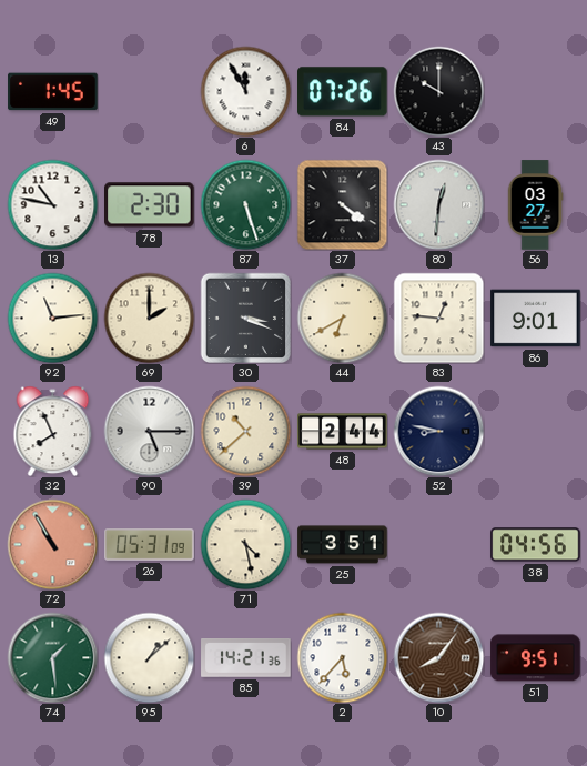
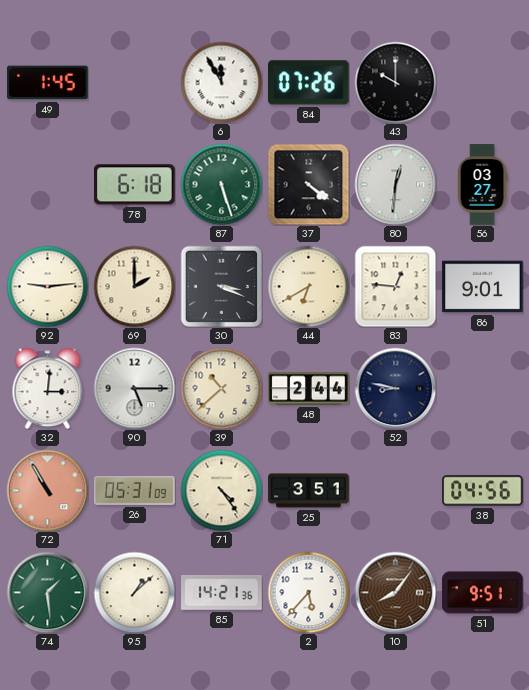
13: 10:47 -> none (52, 204)
78: 2:30 -> 6:18 (135, 185)
92: 11:14 -> 9:14 (47, 286)
32: 7:56 -> 3:01 (48, 388)
71: 4:28 -> 4:24 (221, 490)
